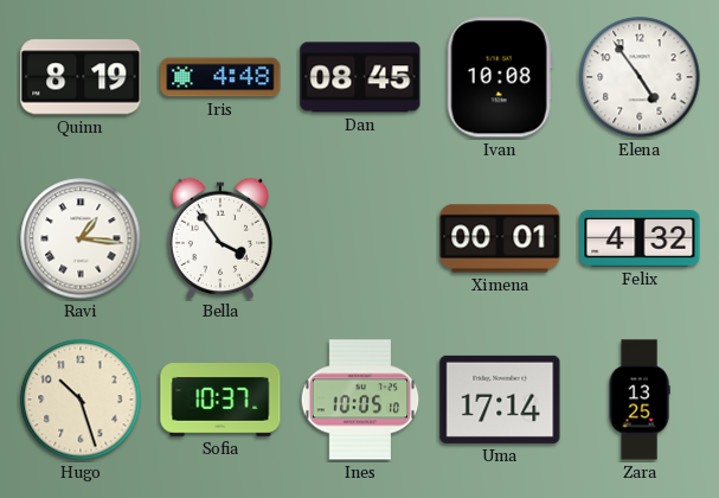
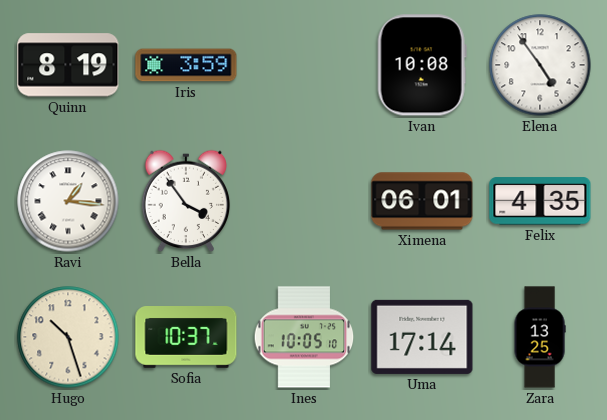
Iris: 4:48 -> 3:59 (186, 65)
Dan: 08:45 -> none (360, 77)
Ximena: 00:01 -> 06:01 (422, 201)
Felix: 4:32 -> 4:35 (540, 201)
